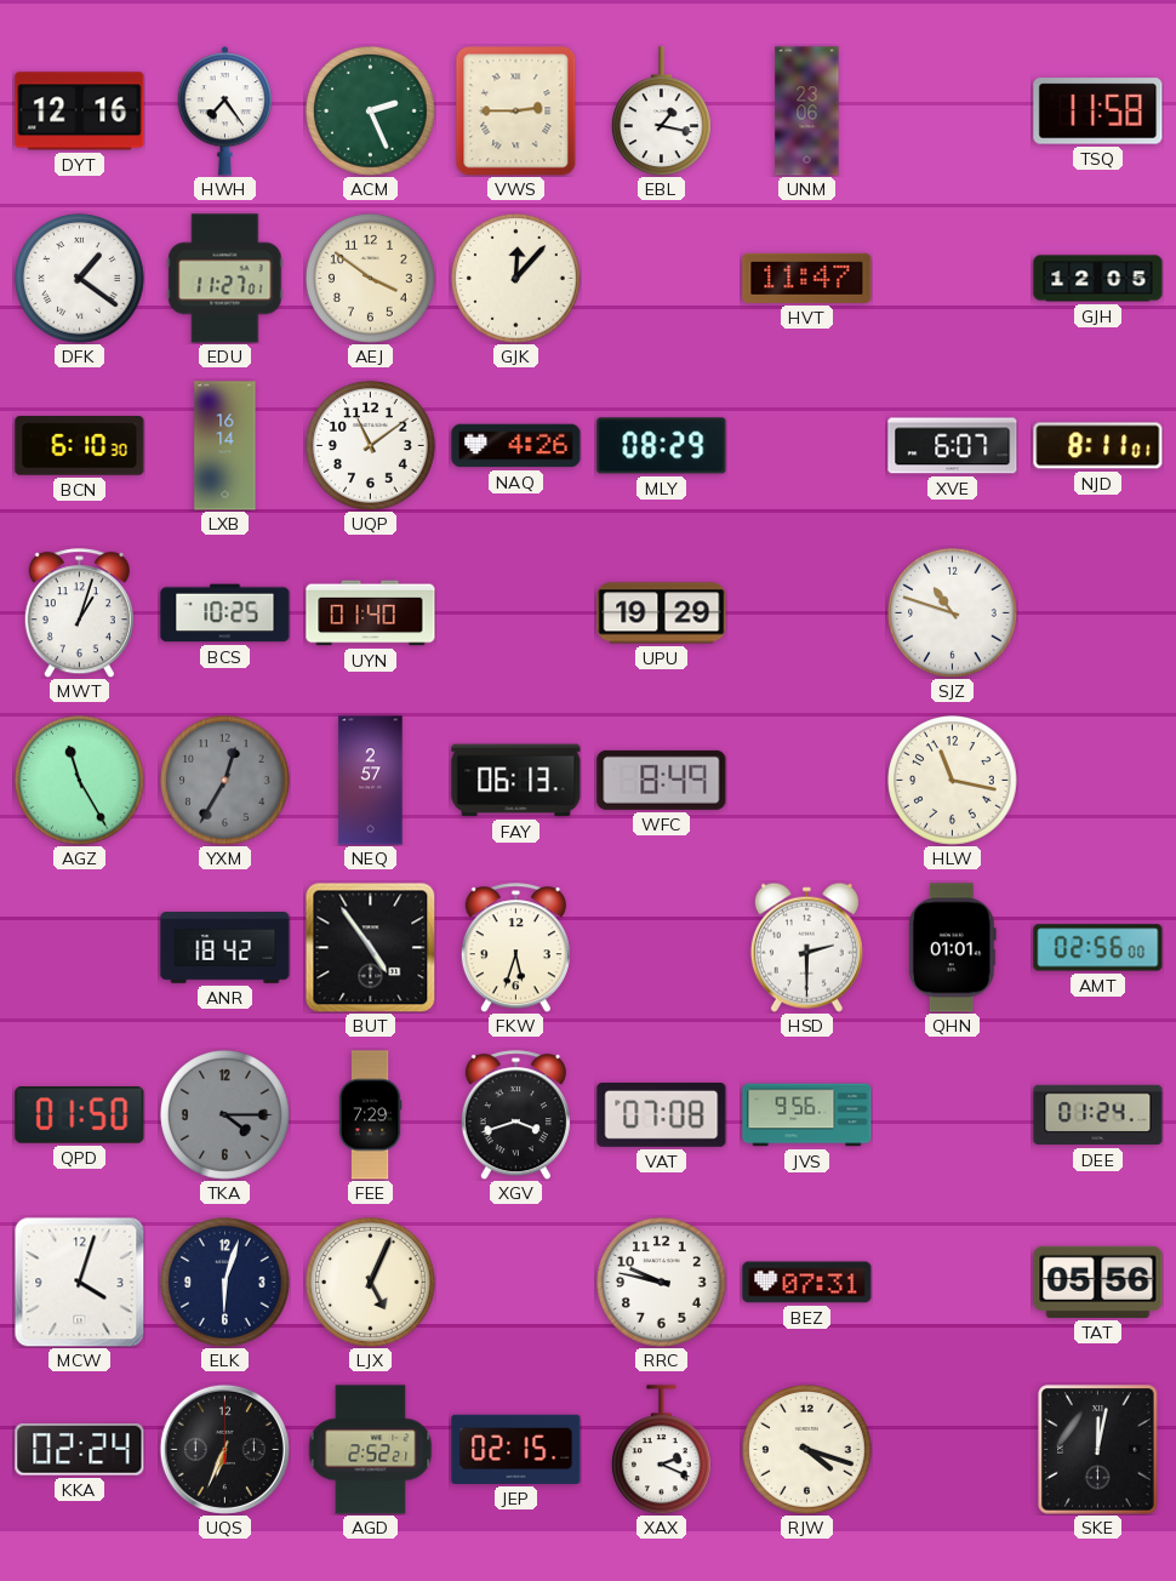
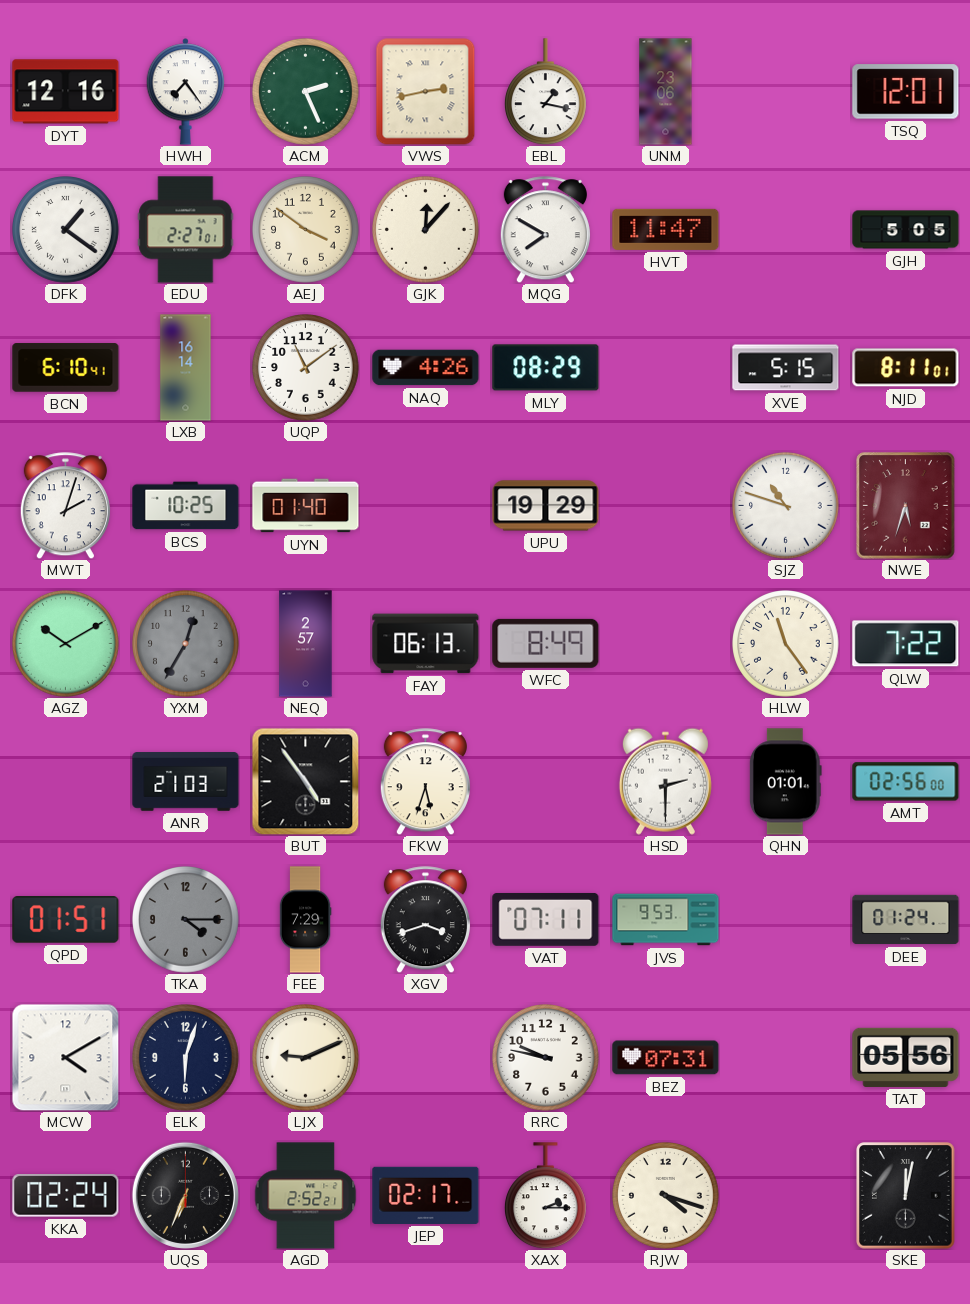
VWS: 2:45 -> 2:43 (426, 91)
TSQ: 11:58 -> 12:01 (906, 92)
EDU: 11:27 -> 2:27 (186, 230)
MQG: none -> 7:50 (545, 230)
GJH: 12:05 -> 5:05 (906, 230)
BCN: 6:10:30 -> 6:10:41 (66, 368)
XVE: 6:07 -> 5:15 (786, 368)
MWT: 1:03 -> 2:03 (65, 506)
NWE: none -> 5:33 (906, 506)
AGZ: 11:25 -> 10:10 (66, 644)
HLW: 11:17 -> 11:24 (786, 644)
QLW: none -> 7:22 (906, 644)
ANR: 18:42 -> 21:03 (186, 782)
QPD: 01:50 -> 01:51 (66, 920)
VAT: 07:08 -> 07:11 (546, 919)
JVS: 9:56 -> 9:53 (666, 920)
MCW: 4:03 -> 4:10 (65, 1057)
LJX: 5:04 -> 9:11 (306, 1058)
JEP: 02:15 -> 02:17 (426, 1195)
XAX: 2:19 -> 2:15 (545, 1196)
